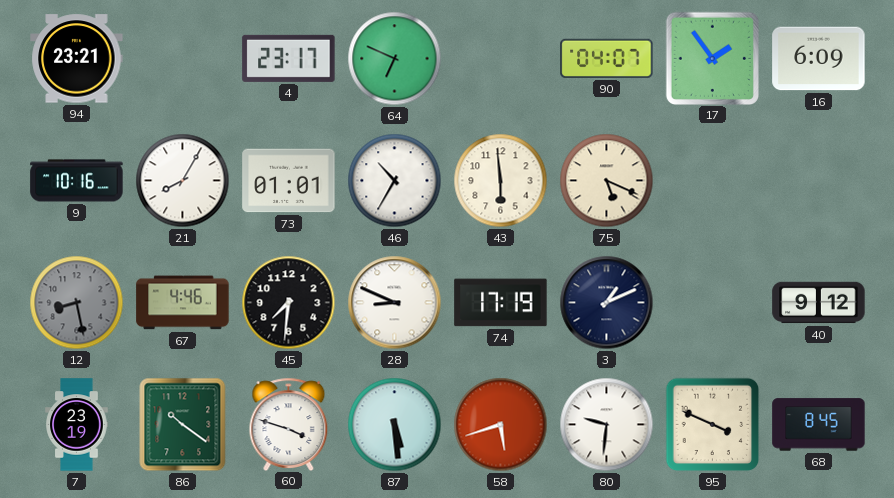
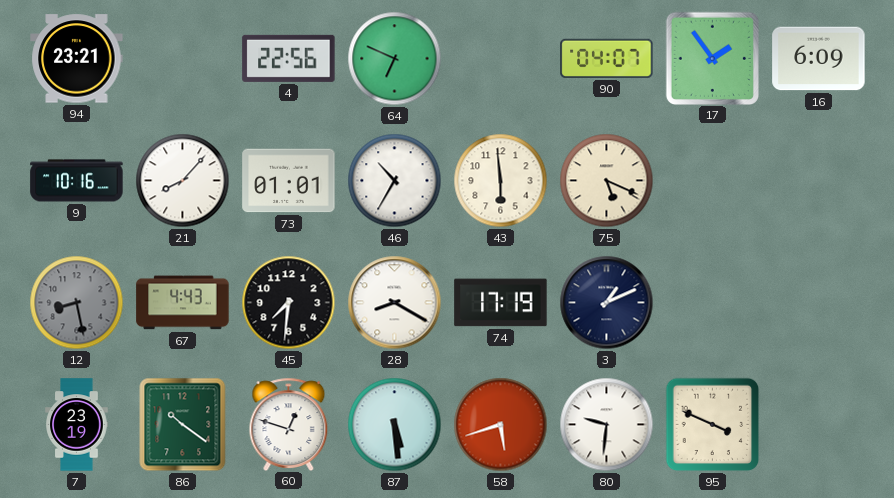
4: 23:17 -> 22:56 (289, 58)
21: 8:05 -> 8:07 (183, 181)
67: 4:46 -> 4:43 (183, 303)
28: 8:49 -> 8:20 (395, 303)
40: 9:12 -> none (819, 303)
60: 3:48 -> 12:48 (289, 424)
68: 8:45 -> none (819, 425)
